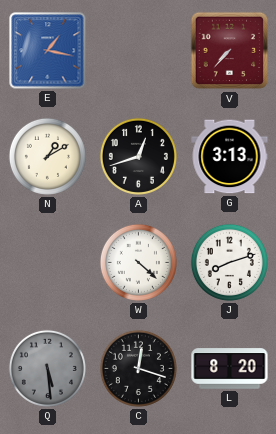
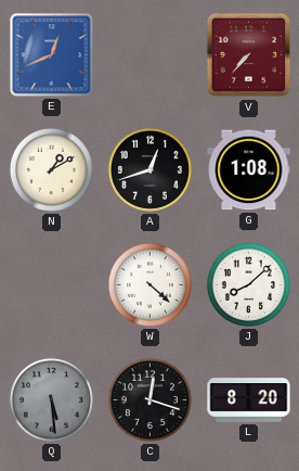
E: 1:17 -> 12:41 (52, 55)
G: 3:13 -> 1:08 (249, 170)
J: 8:12 -> 8:08 (248, 284)
